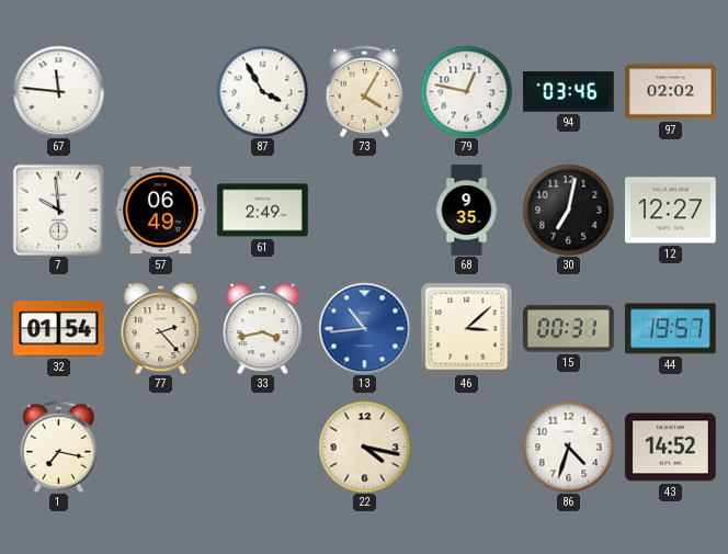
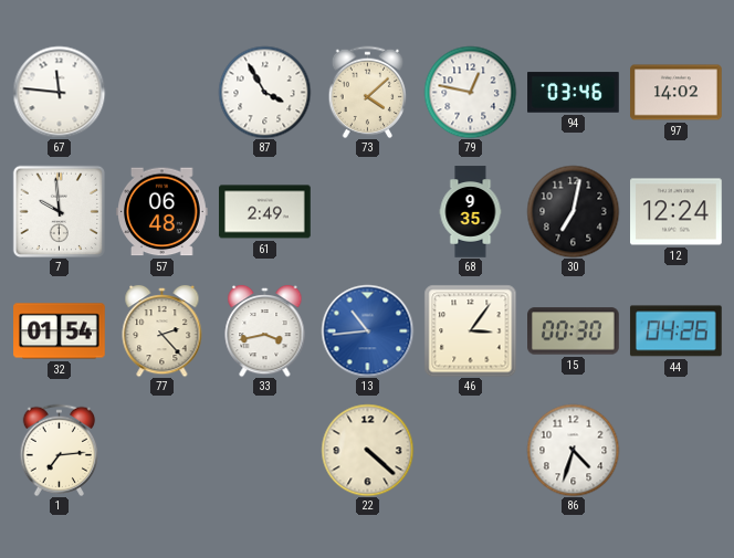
73: 4:05 -> 4:08 (368, 92)
97: 02:02 -> 14:02 (677, 93)
57: 06:49 -> 06:48 (162, 212)
12: 12:27 -> 12:24 (677, 212)
46: 3:08 -> 3:06 (470, 330)
15: 00:31 -> 00:30 (574, 331)
44: 19:57 -> 04:26 (675, 331)
1: 7:17 -> 7:14 (60, 450)
22: 4:17 -> 4:22 (367, 450)
43: 14:52 -> none (671, 448)
